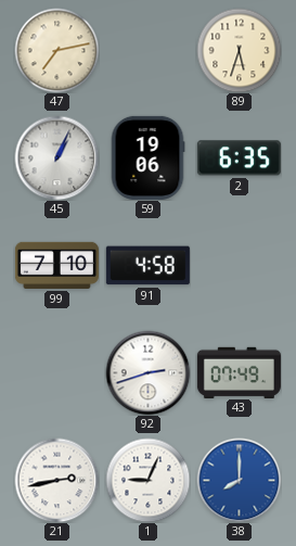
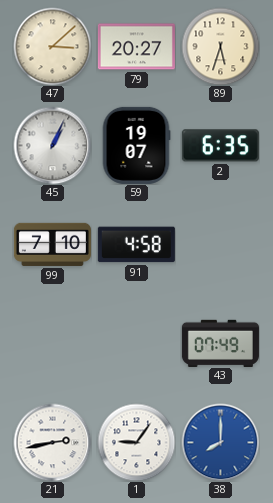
47: 7:13 -> 3:08 (52, 46)
79: none -> 20:27 (136, 47)
59: 19:06 -> 19:07 (136, 145)
92: 2:42 -> none (147, 372)
1: 9:04 -> 9:06 (136, 442)
